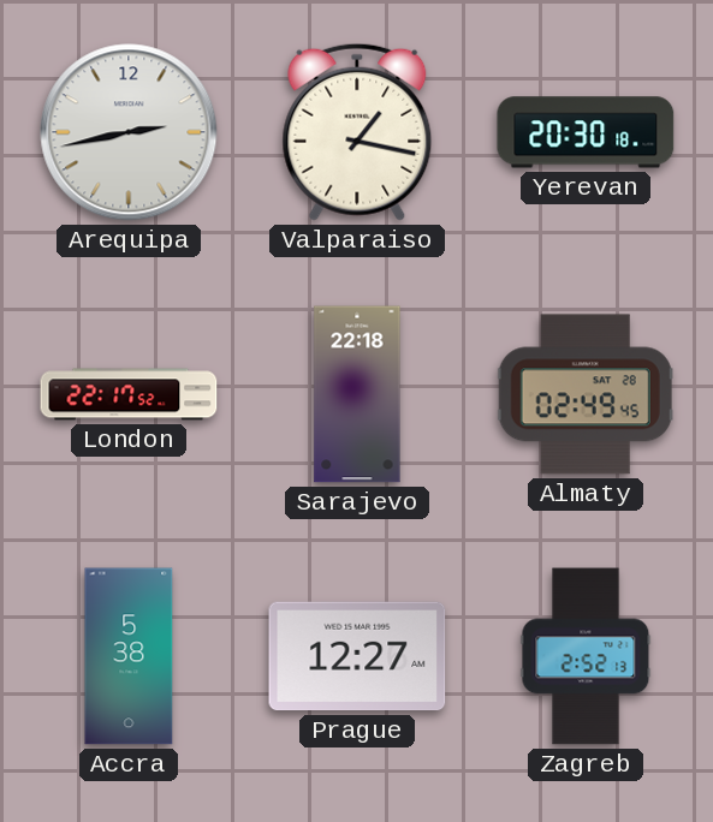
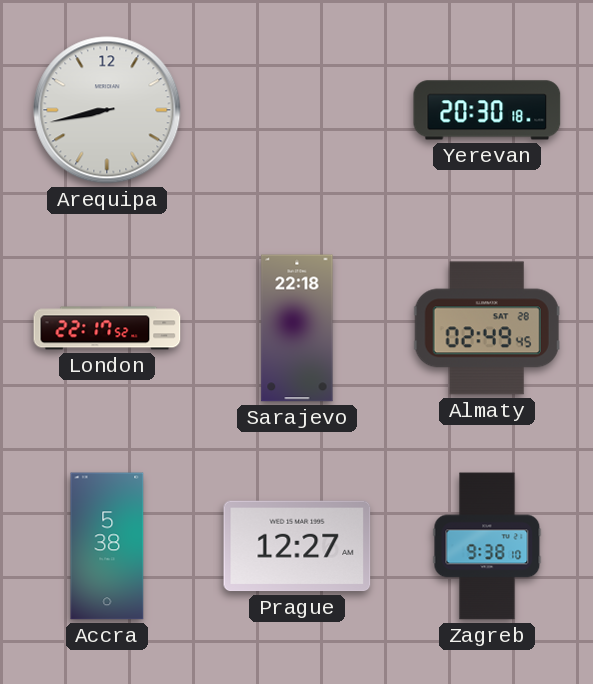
Arequipa: 2:43 -> 8:43 (107, 110)
Valparaiso: 1:17 -> none (357, 132)
Zagreb: 2:52 -> 9:38 (487, 546)
